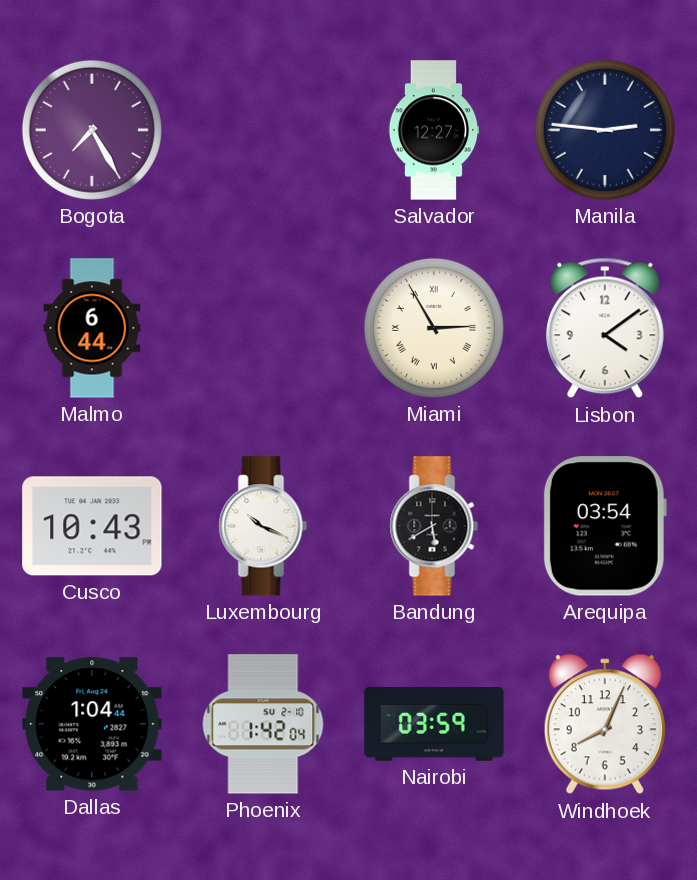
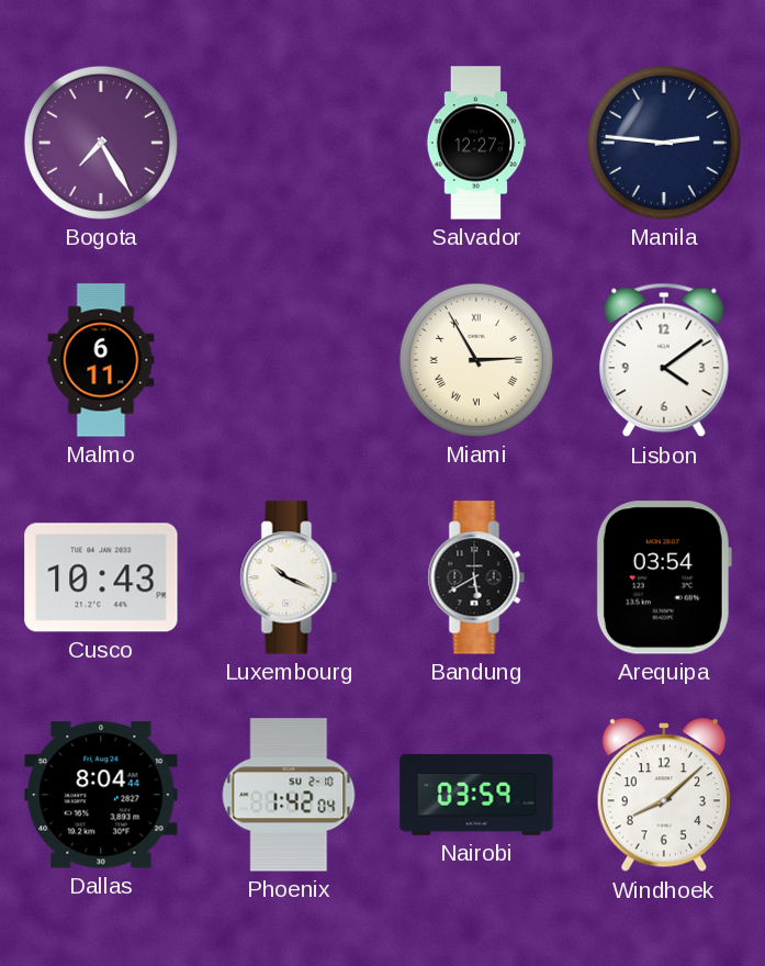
Malmo: 6:44 -> 6:11 (101, 360)
Dallas: 1:04 -> 8:04 (101, 795)
Windhoek: 8:04 -> 8:08 (663, 796)
